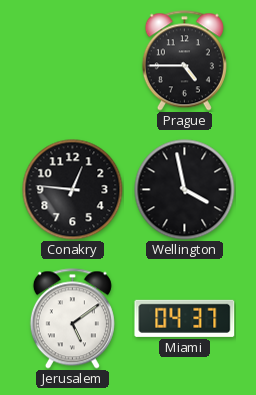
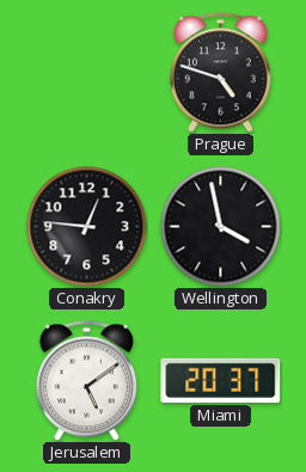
Prague: 4:45 -> 4:48 (220, 73)
Miami: 04:37 -> 20:37 (221, 380)
